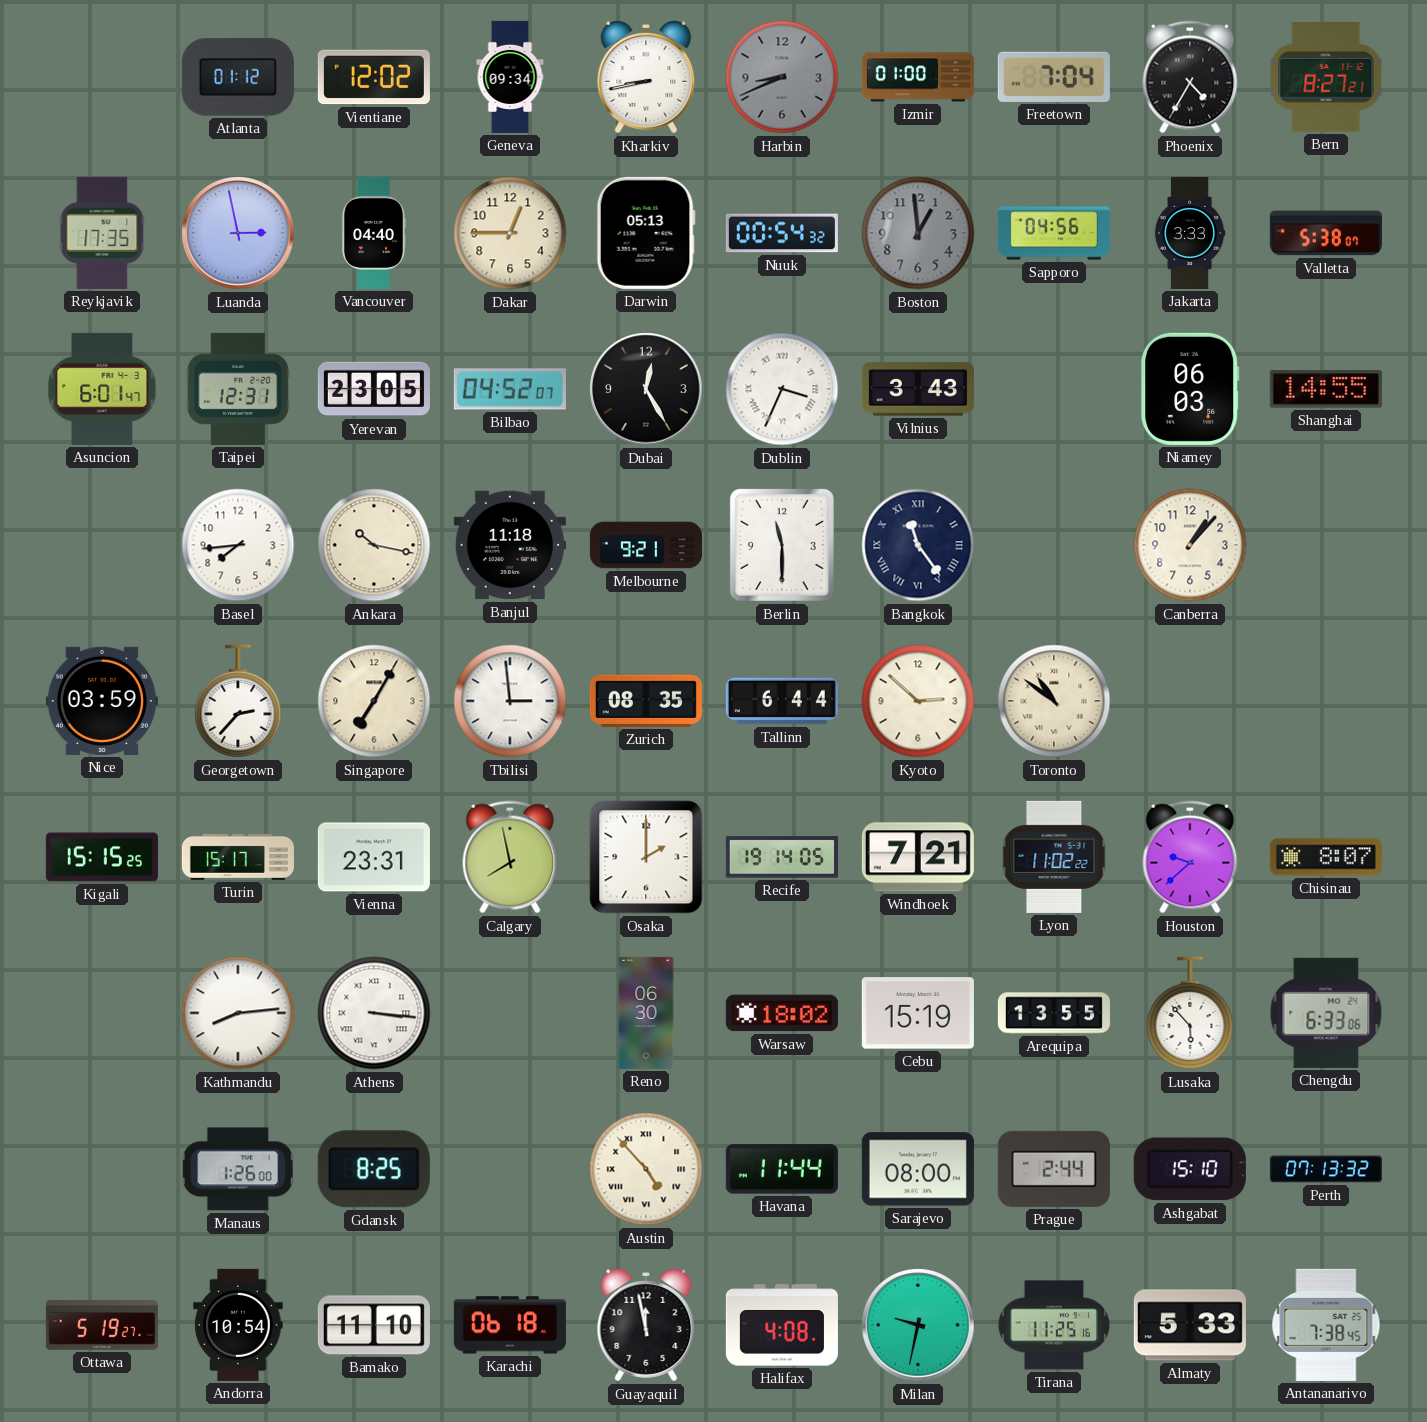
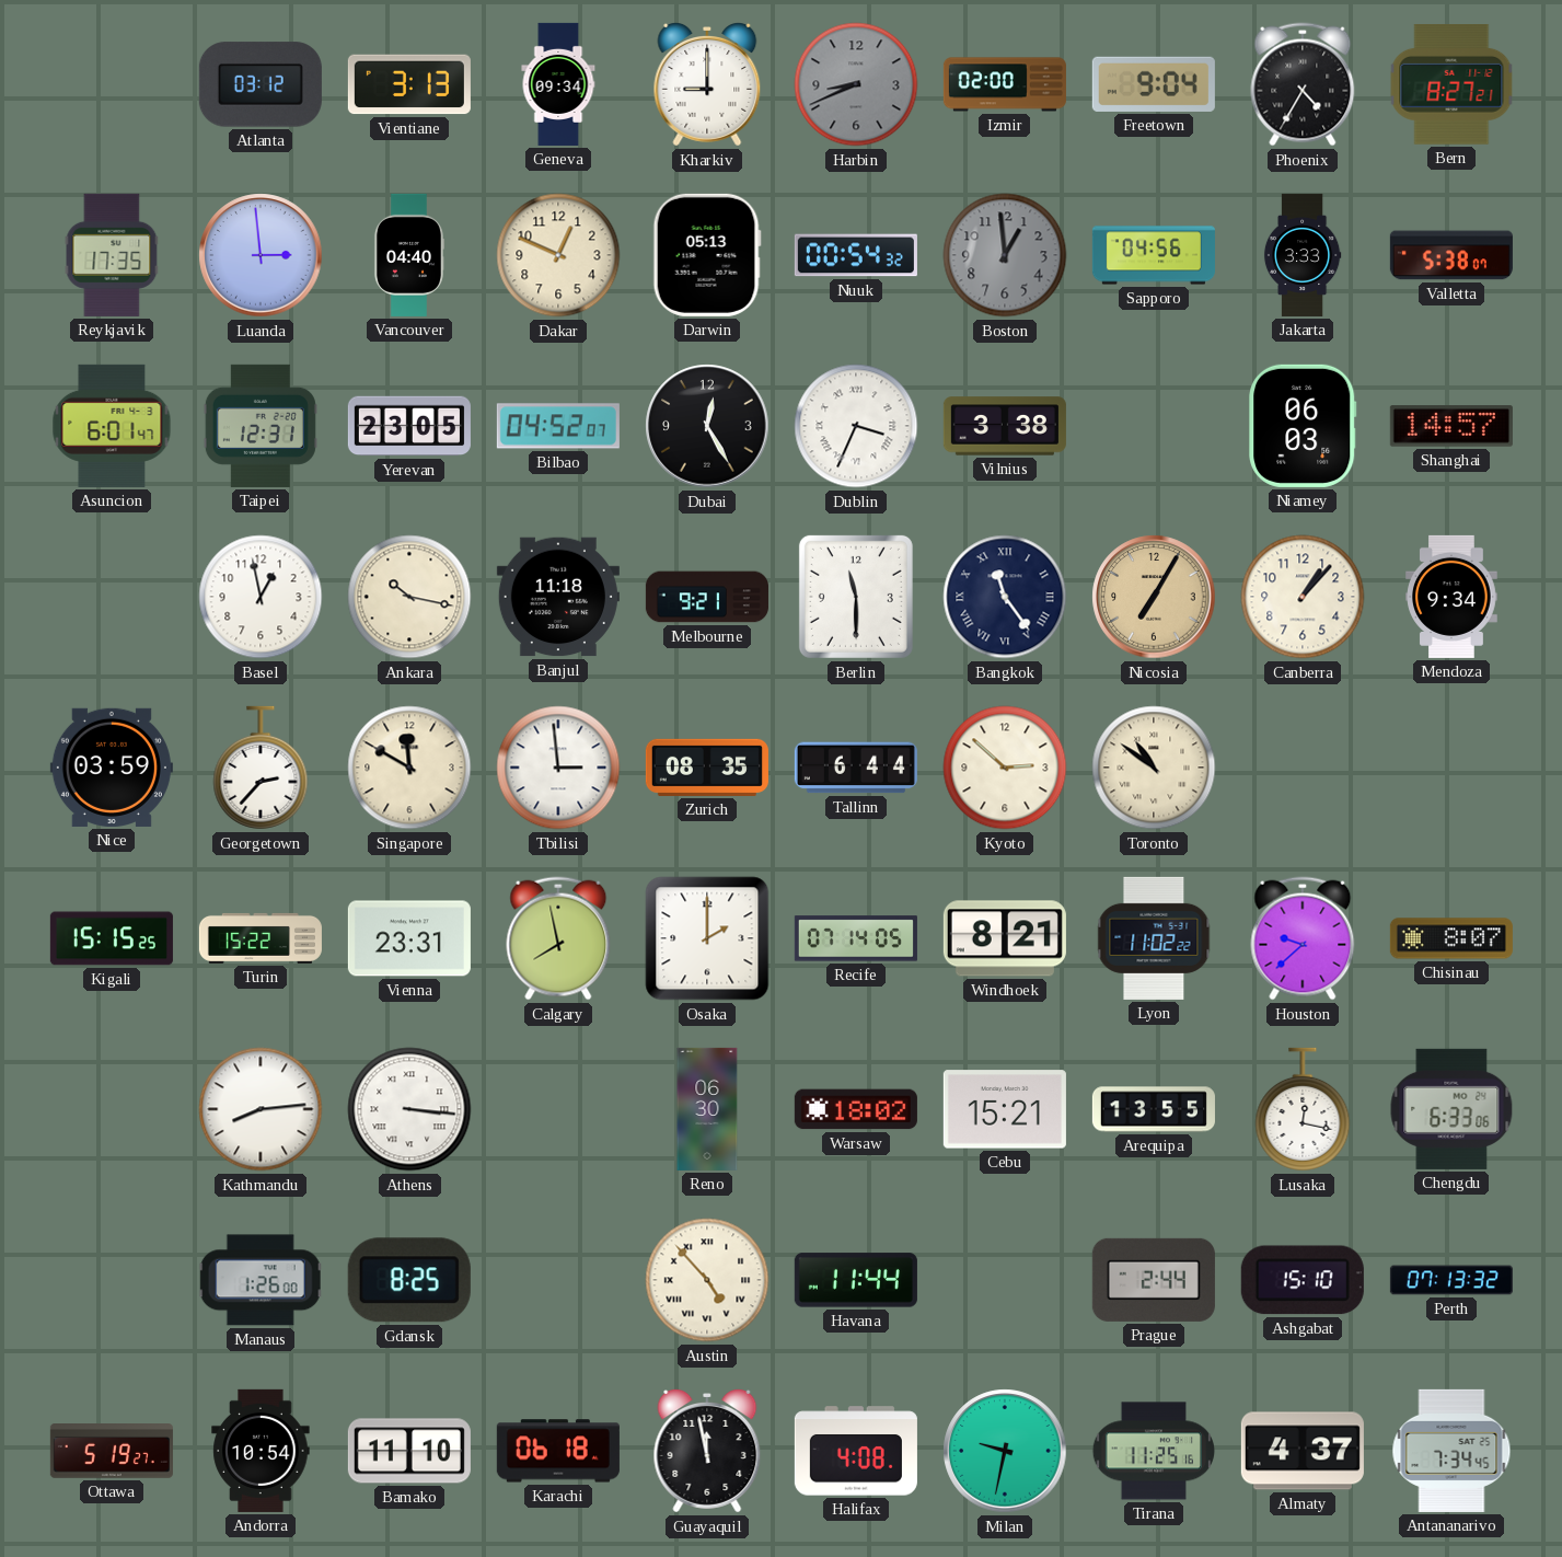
Atlanta: 01:12 -> 03:12 (261, 84)
Vientiane: 12:02 -> 3:13 (409, 84)
Kharkiv: 8:43 -> 9:00 (707, 85)
Izmir: 01:00 -> 02:00 (1005, 84)
Freetown: 7:04 -> 9:04 (1154, 84)
Luanda: 2:58 -> 2:59 (261, 255)
Dakar: 12:45 -> 12:49 (558, 255)
Vilnius: 3:43 -> 3:38 (1005, 426)
Shanghai: 14:55 -> 14:57 (1451, 426)
Basel: 7:44 -> 12:58 (261, 597)
Nicosia: none -> 7:05 (1154, 597)
Mendoza: none -> 9:34 (1451, 597)
Singapore: 7:05 -> 11:50 (409, 768)
Turin: 15:17 -> 15:22 (261, 938)
Recife: 19:14 -> 07:14 (856, 938)
Windhoek: 7:21 -> 8:21 (1005, 938)
Cebu: 15:19 -> 15:21 (1005, 1109)
Lusaka: 5:53 -> 12:17 (1303, 1109)
Sarajevo: 08:00 -> none (918, 1169)
Almaty: 5:33 -> 4:37 (1303, 1451)
Antananarivo: 7:38 -> 7:34 (1451, 1451)
